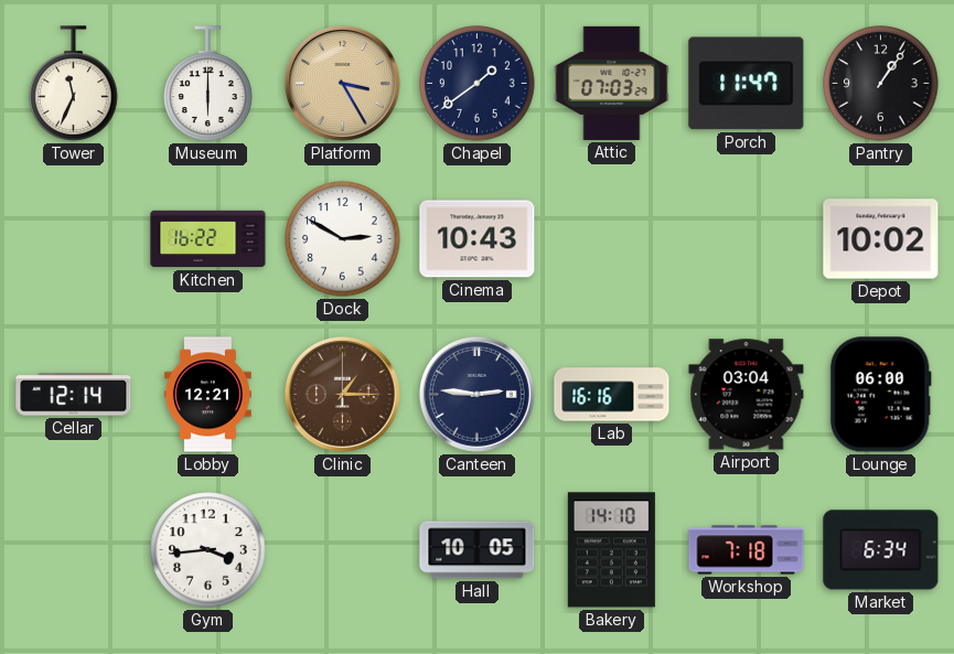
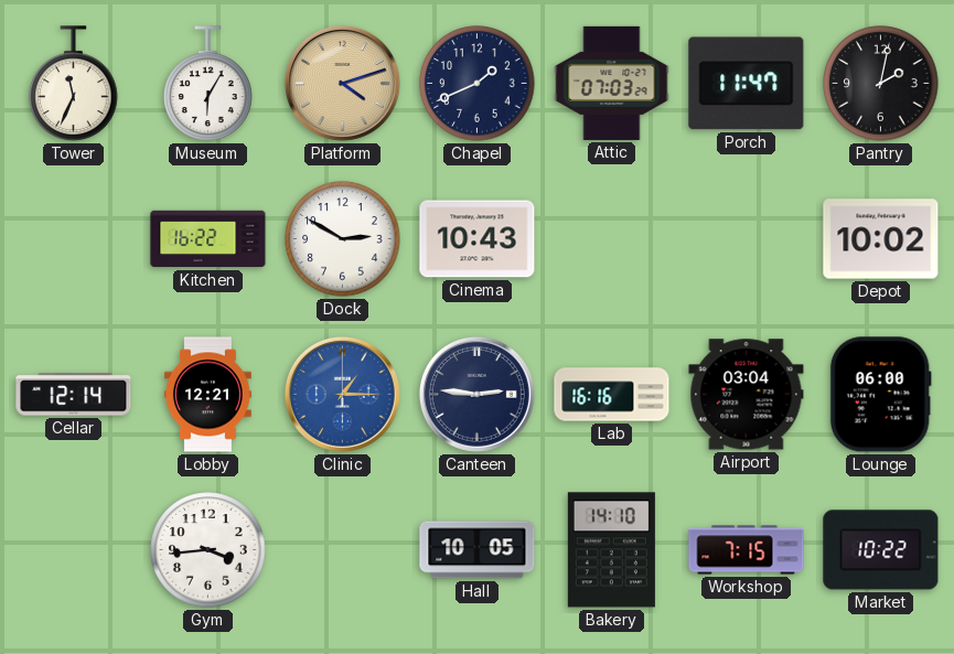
Museum: 6:00 -> 6:05 (208, 84)
Platform: 3:25 -> 4:12 (342, 83)
Chapel: 1:39 -> 1:41 (478, 84)
Pantry: 1:06 -> 2:02 (881, 84)
Clinic dial: brown -> blue (342, 394)
Workshop: 7:18 -> 7:15 (747, 550)
Market: 6:34 -> 10:22 (881, 550)
